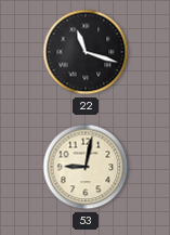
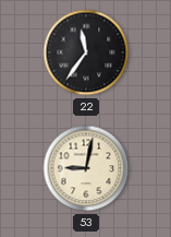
22: 11:18 -> 11:36 (86, 52)
